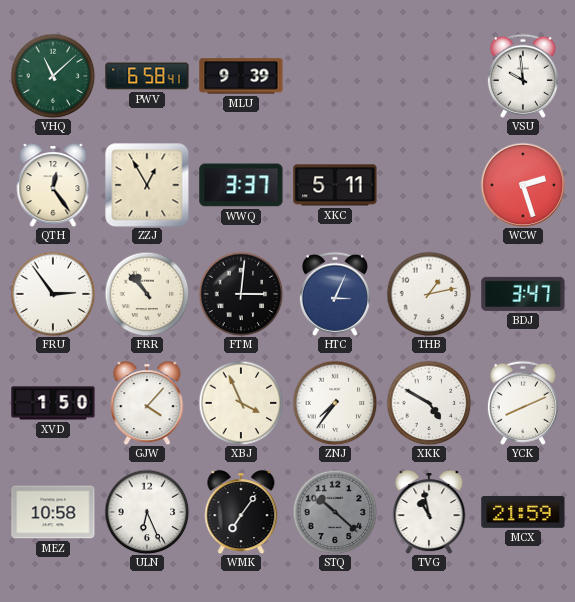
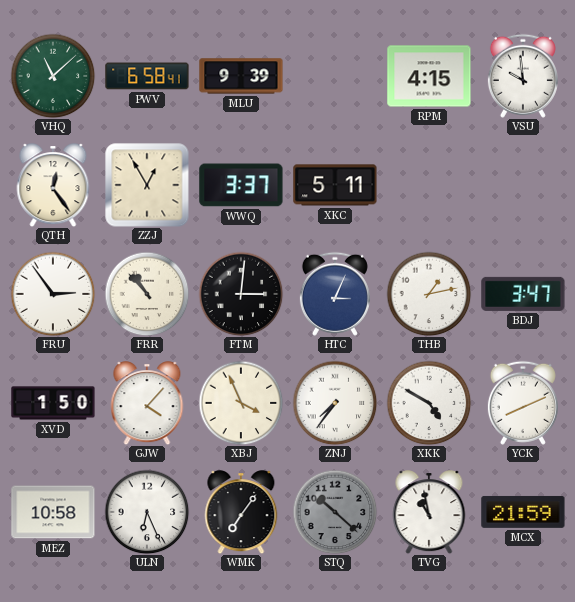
RPM: none -> 4:15 (429, 76)
WCW: 2:27 -> none (523, 185)
